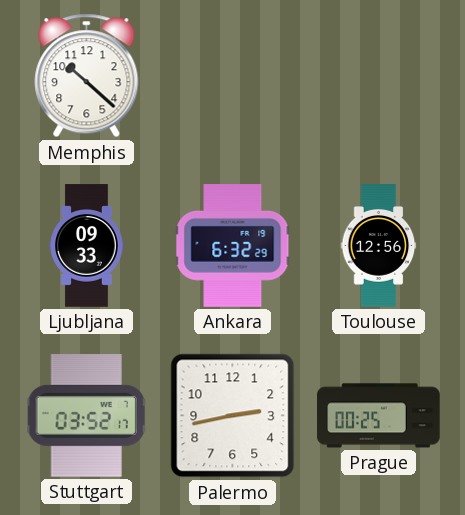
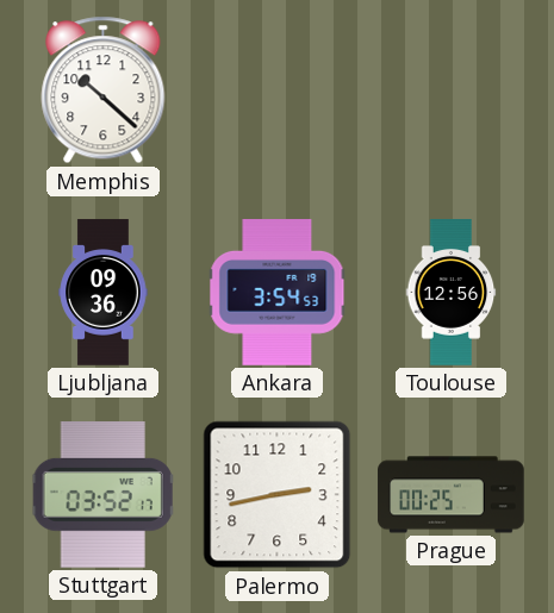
Ljubljana: 09:33 -> 09:36 (104, 293)
Ankara: 6:32 -> 3:54 (278, 293)
